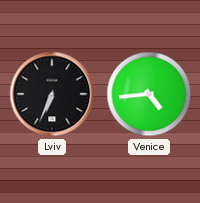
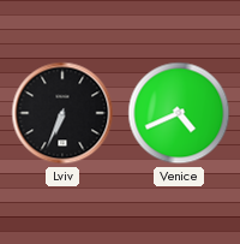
Venice: 4:44 -> 4:41 (179, 113)
